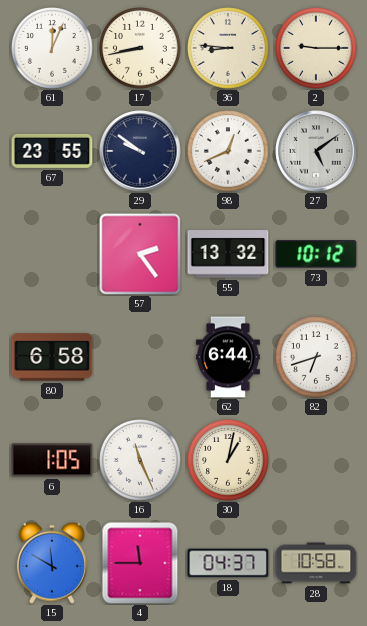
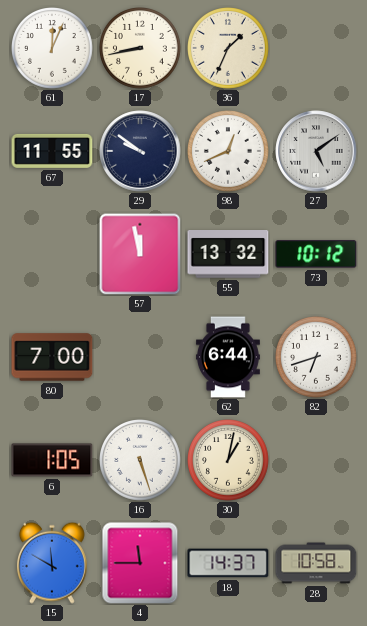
36: 8:46 -> 1:34 (229, 49)
2: 9:15 -> none (317, 49)
67: 23:55 -> 11:55 (52, 151)
57: 2:24 -> 11:58 (140, 254)
80: 6:58 -> 7:00 (52, 357)
16: 11:26 -> 5:27 (141, 461)
18: 04:37 -> 14:37 (228, 563)
